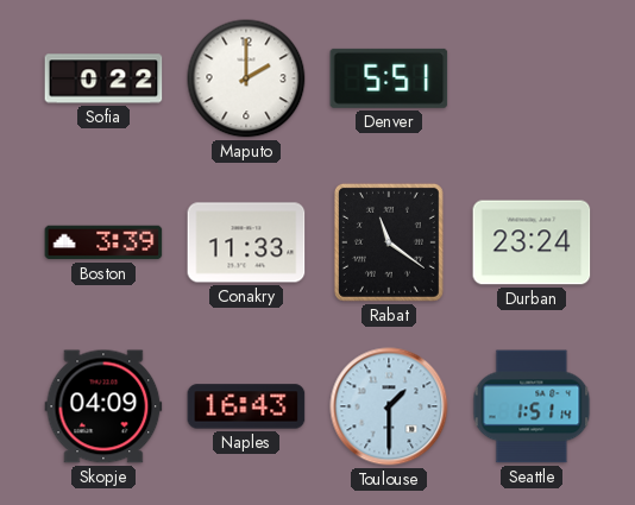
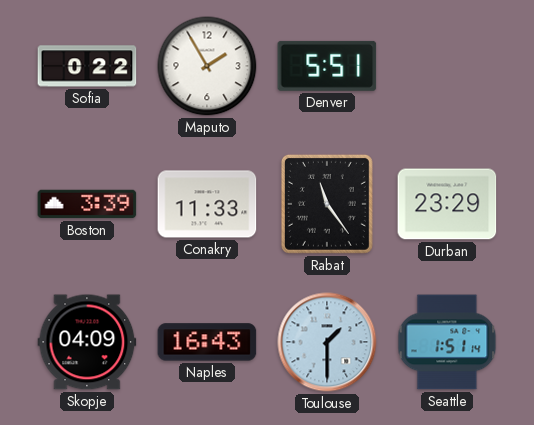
Maputo: 2:00 -> 1:55 (207, 66)
Rabat: 11:21 -> 11:24 (327, 204)
Durban: 23:24 -> 23:29 (447, 204)
